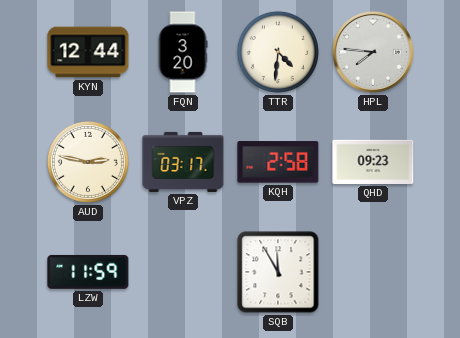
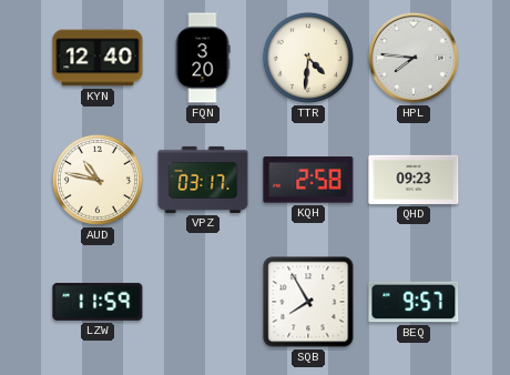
KYN: 12:44 -> 12:40 (98, 58)
AUD: 2:47 -> 10:47 (98, 180)
SQB: 11:55 -> 7:55 (308, 302)
BEQ: none -> 9:57 (414, 302)
